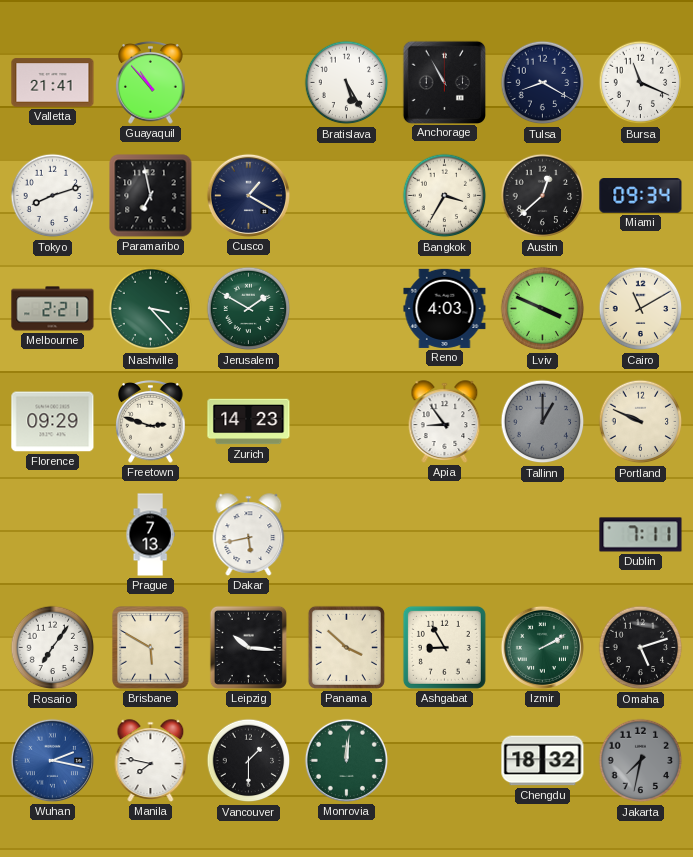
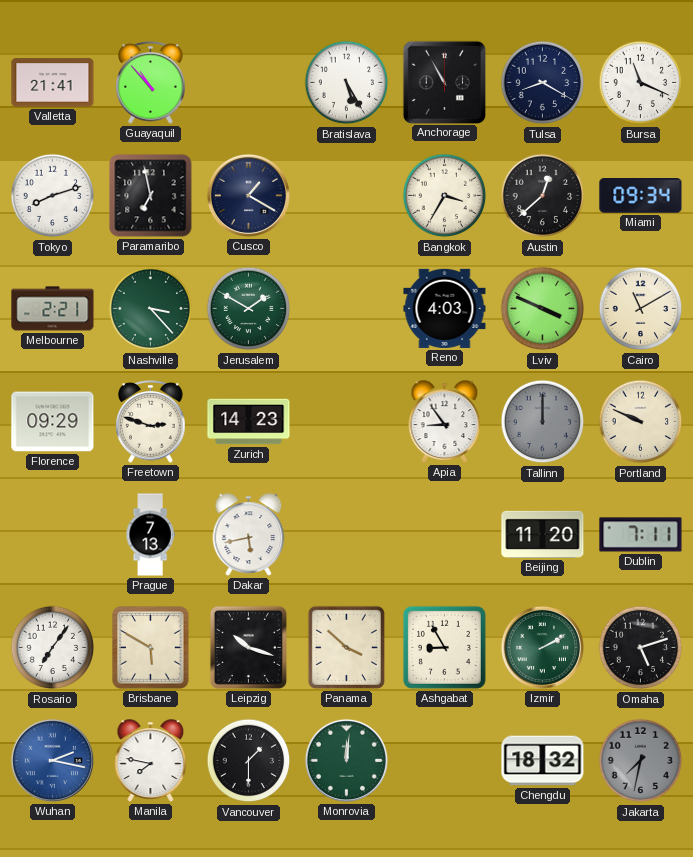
Tallinn: 1:00 -> 12:00 (543, 422)
Beijing: none -> 11:20 (543, 534)
Leipzig: 10:16 -> 10:18 (248, 647)
